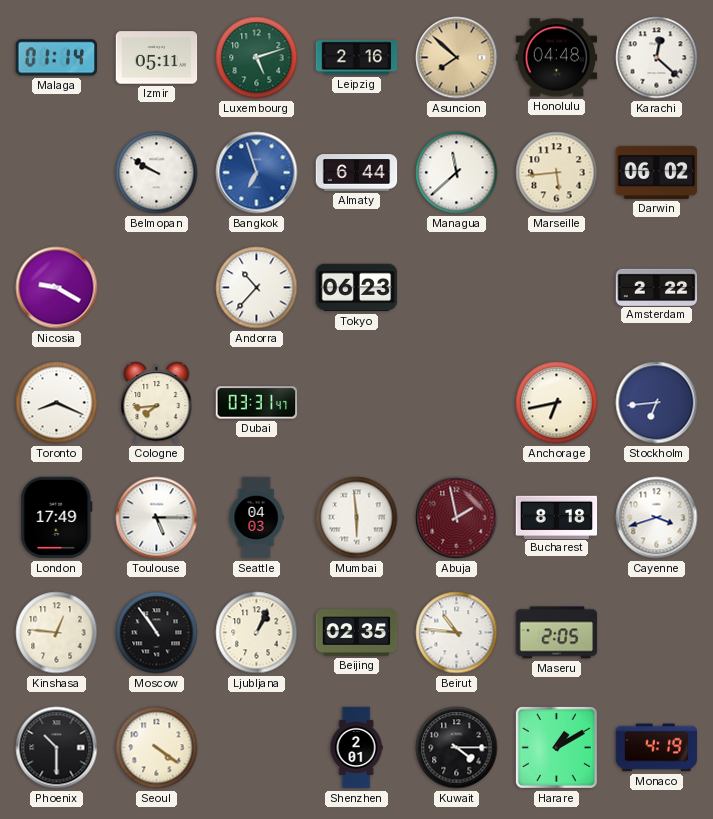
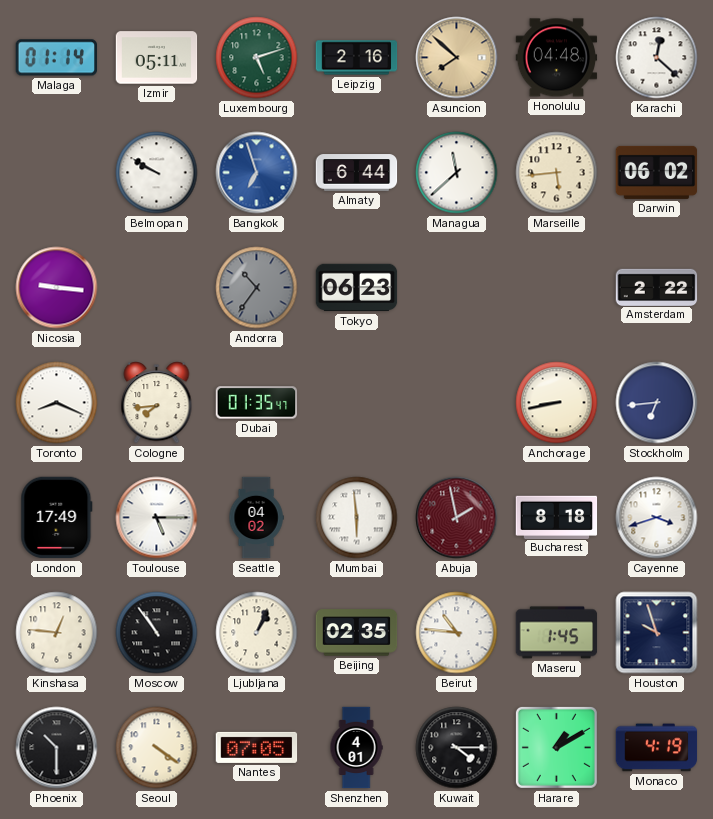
Nicosia: 9:20 -> 9:16 (57, 288)
Andorra: 10:37 -> 10:36 (257, 288)
Andorra dial: white -> grey (257, 288)
Dubai: 03:31 -> 01:35 (257, 403)
Anchorage: 6:43 -> 8:43 (557, 403)
Seattle: 04:03 -> 04:02 (256, 518)
Maseru: 2:05 -> 1:45 (557, 633)
Houston: none -> 9:57 (657, 633)
Nantes: none -> 07:05 (257, 747)
Shenzhen: 2:01 -> 4:01 (356, 748)
